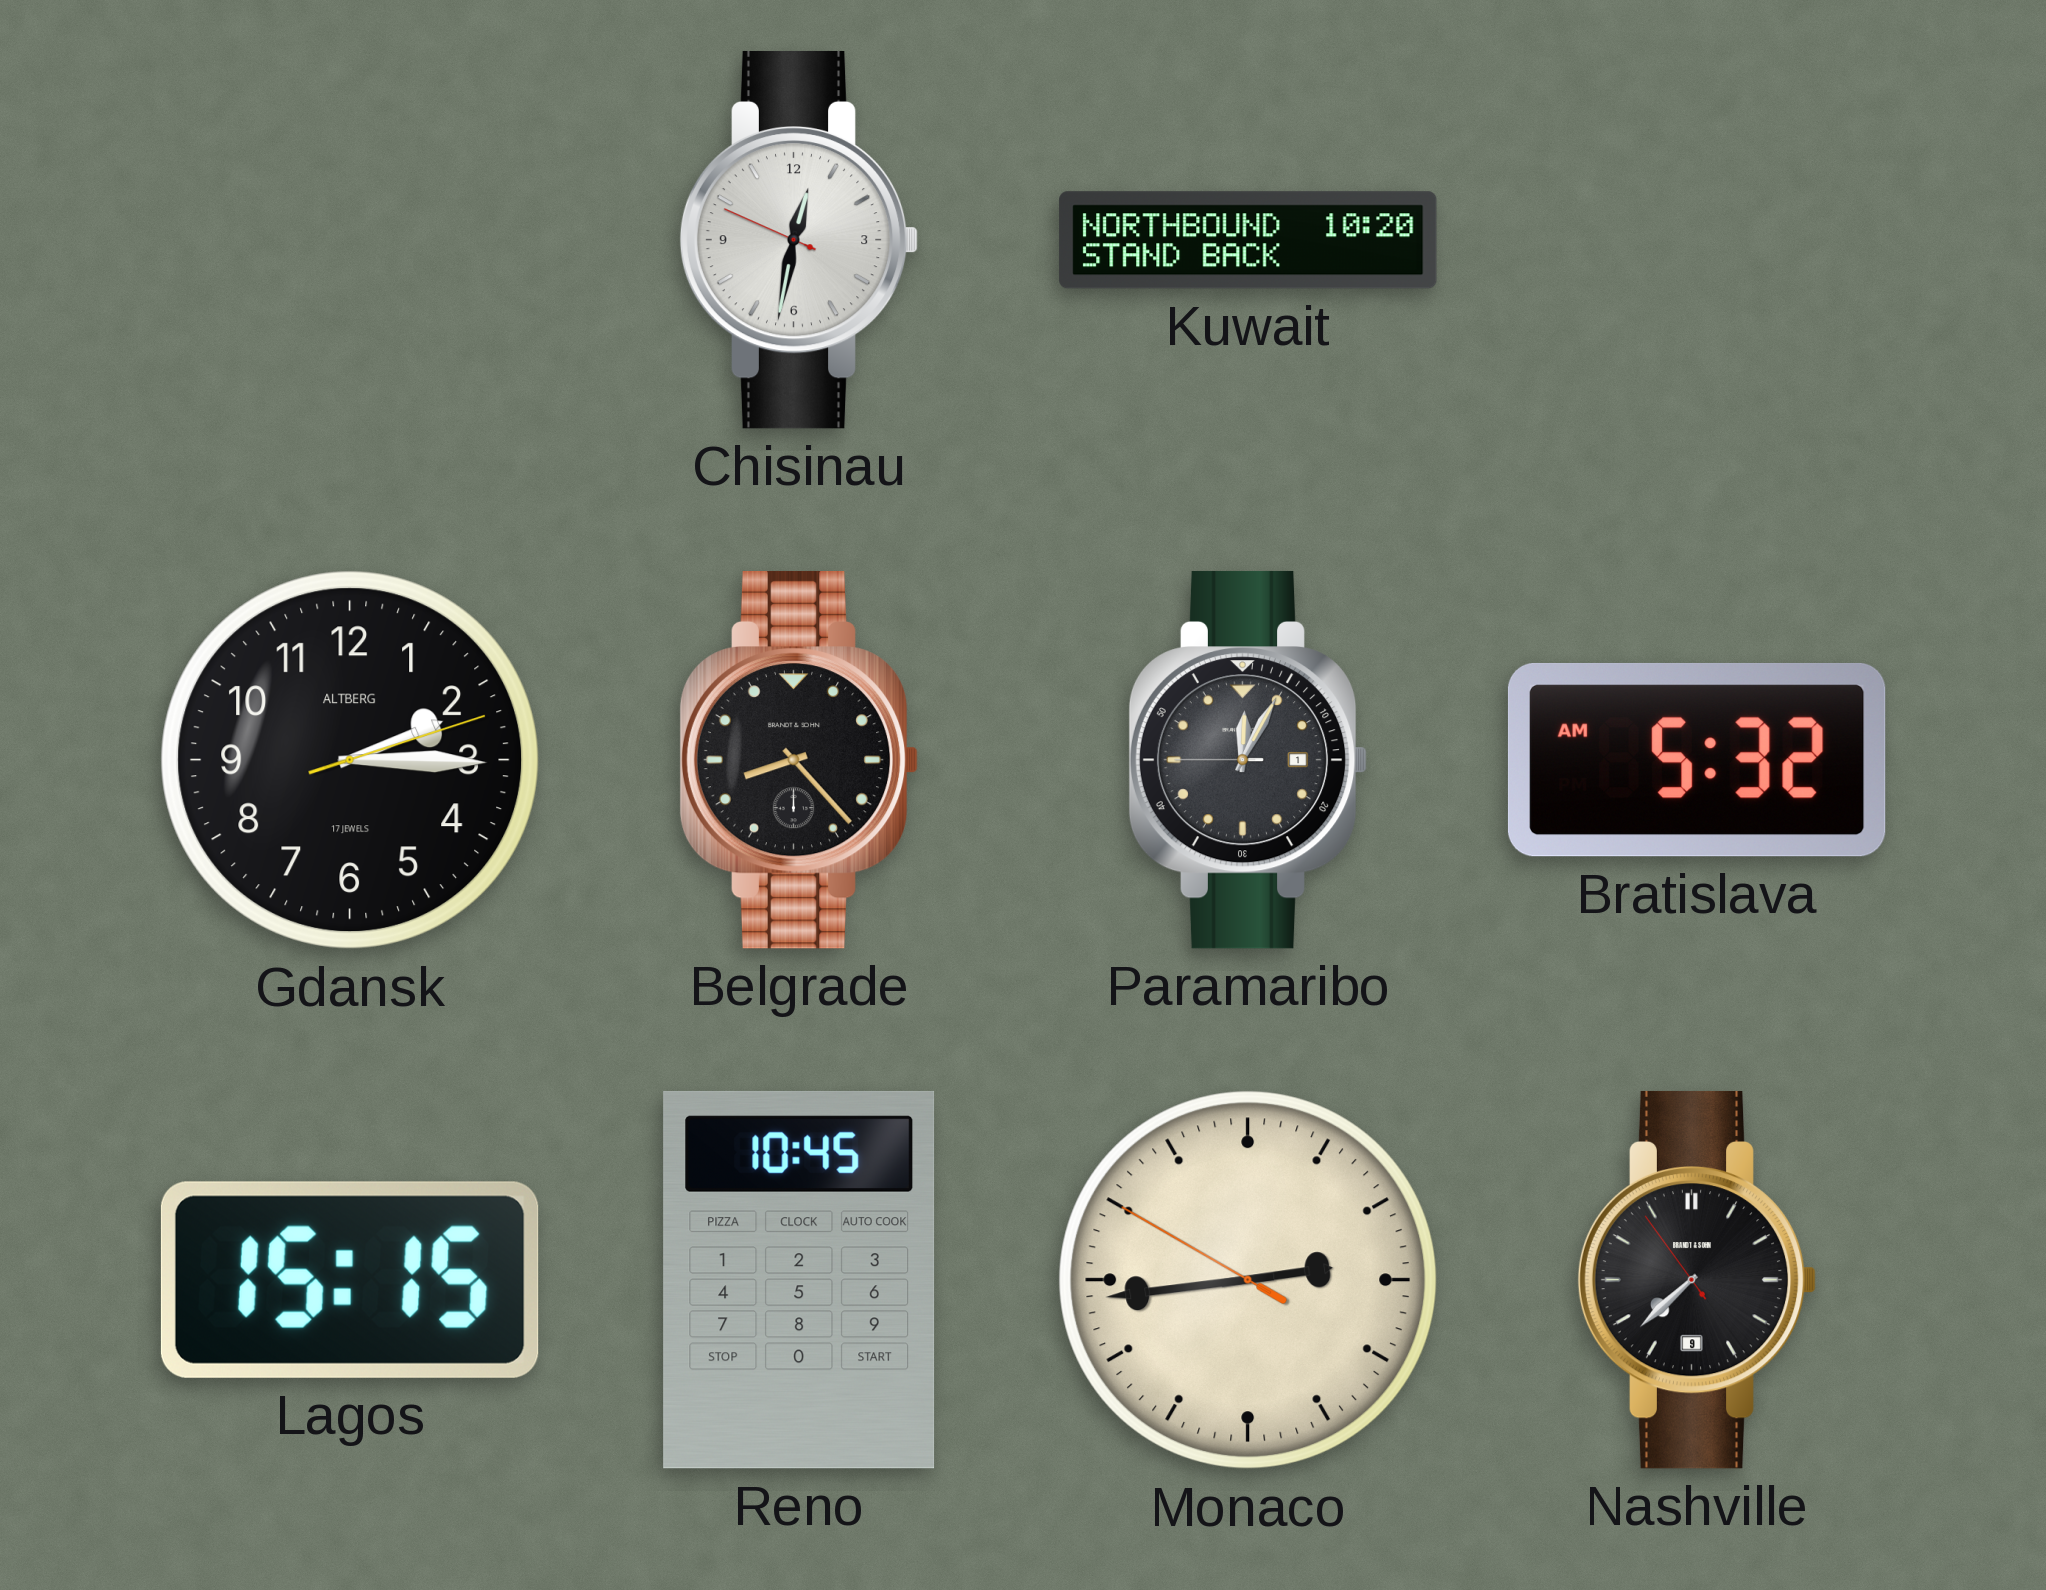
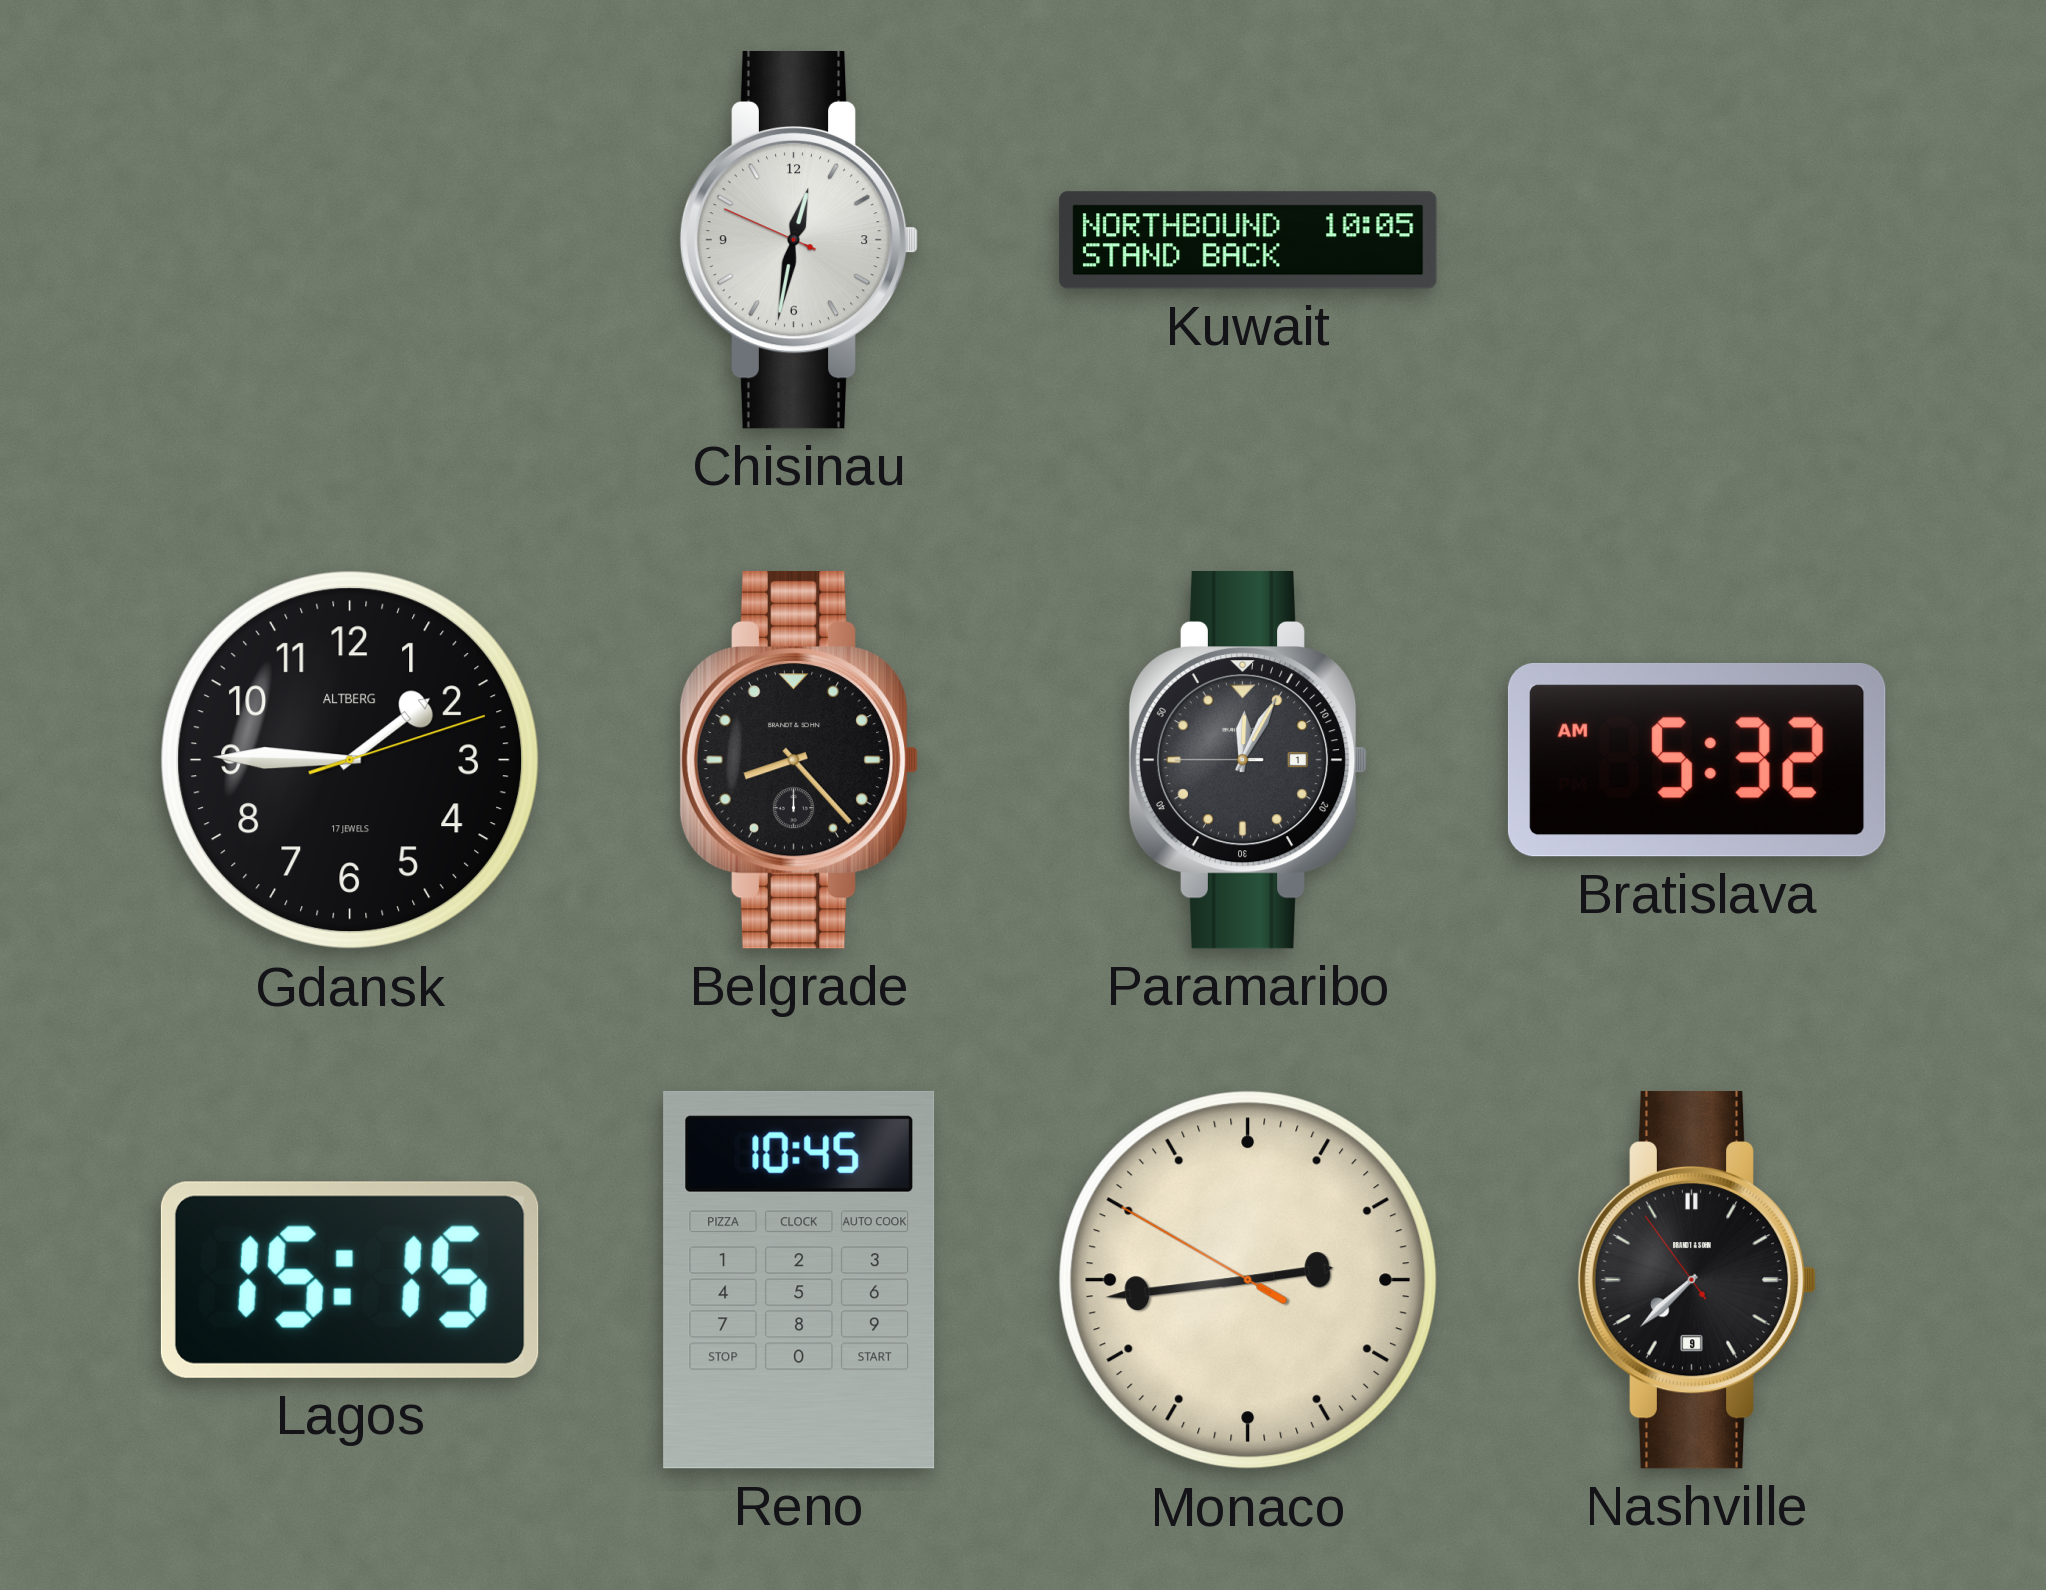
Kuwait: 10:20 -> 10:05 (1248, 240)
Gdansk: 2:15 -> 1:45 (350, 760)
